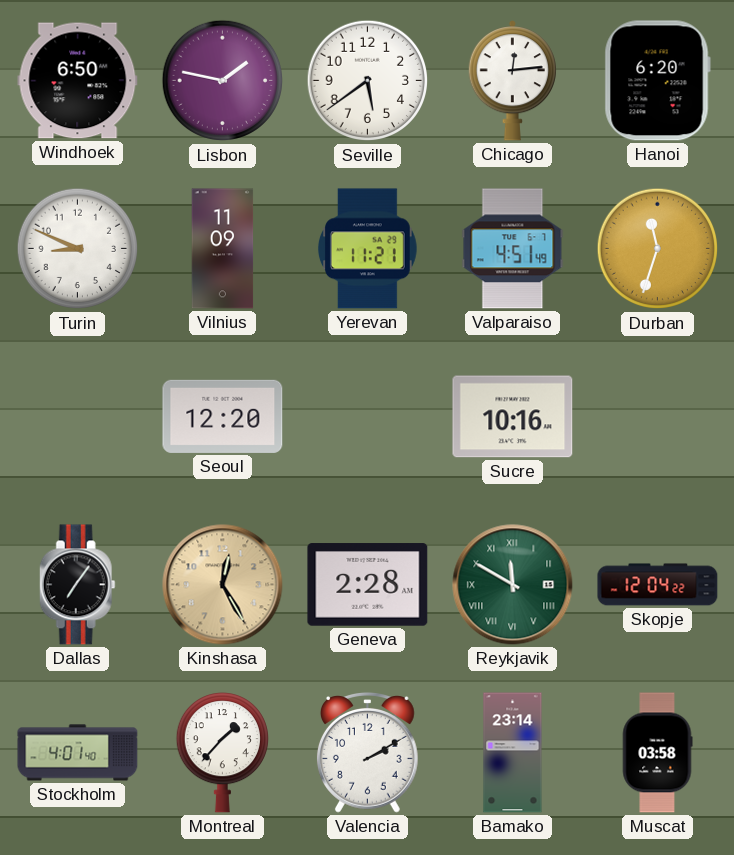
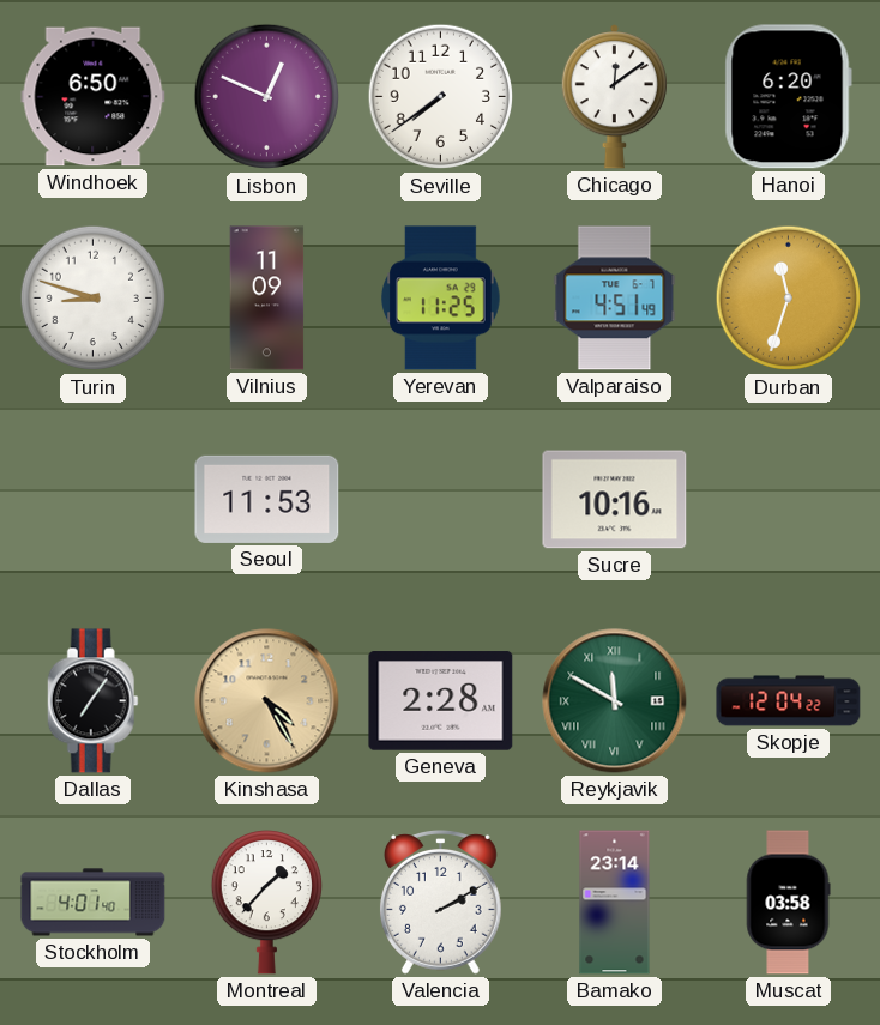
Lisbon: 1:47 -> 12:49 (267, 97)
Seville: 5:39 -> 7:39 (441, 97)
Chicago: 12:14 -> 12:09 (614, 97)
Turin: 8:49 -> 8:48 (94, 299)
Yerevan: 11:21 -> 11:25 (440, 299)
Seoul: 12:20 -> 11:53 (267, 499)
Kinshasa: 12:25 -> 4:25 (267, 701)
